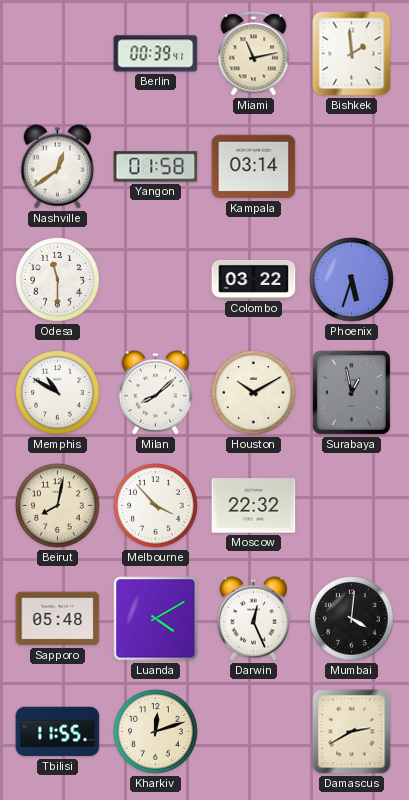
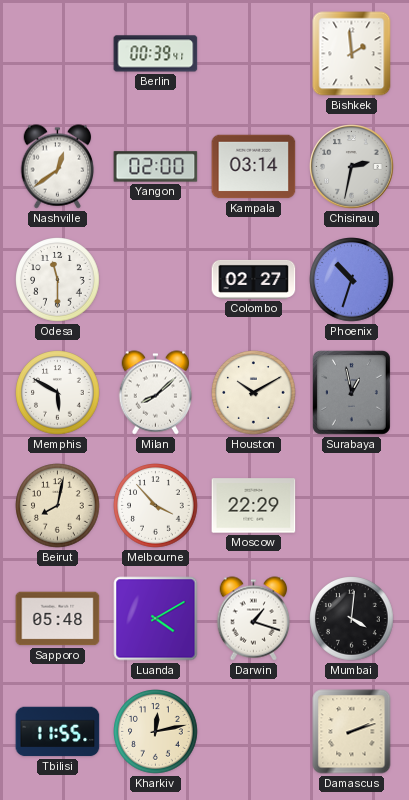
Miami: 11:13 -> none (254, 54)
Yangon: 01:58 -> 02:00 (156, 167)
Chisinau: none -> 2:32 (352, 167)
Colombo: 03:22 -> 02:27 (254, 279)
Phoenix: 5:33 -> 10:33 (352, 280)
Memphis: 10:50 -> 5:50 (58, 393)
Moscow: 22:32 -> 22:29 (254, 506)
Darwin: 12:26 -> 1:18 (254, 619)
Kharkiv: 12:12 -> 12:13 (156, 732)
Damascus: 2:40 -> 2:12 (352, 732)
